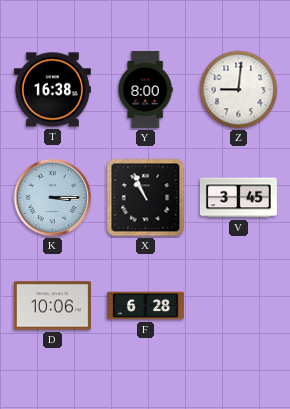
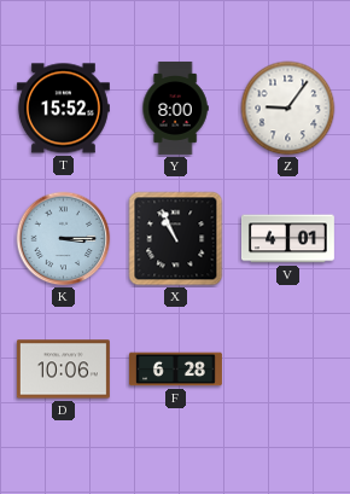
T: 16:38 -> 15:52 (63, 109)
Z: 9:01 -> 9:06 (288, 109)
V: 3:45 -> 4:01 (287, 239)
